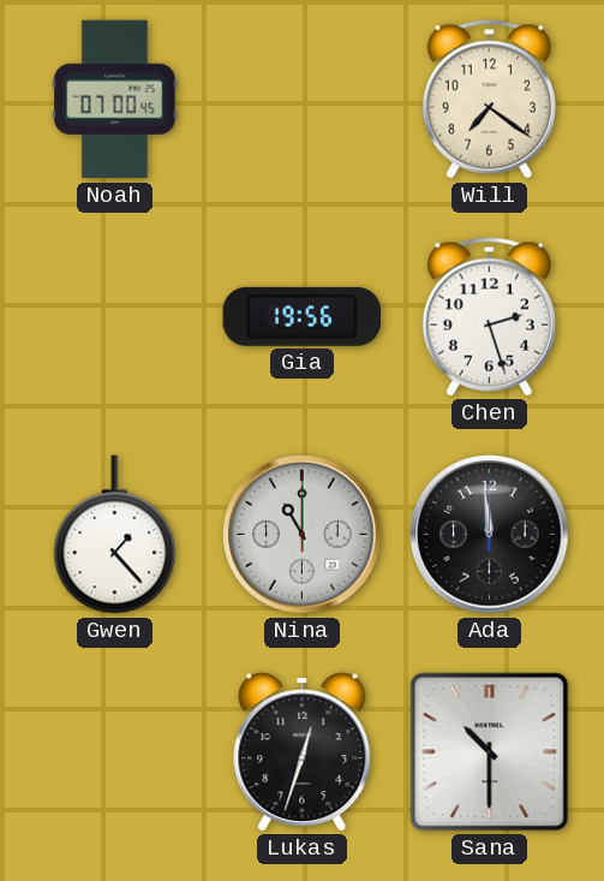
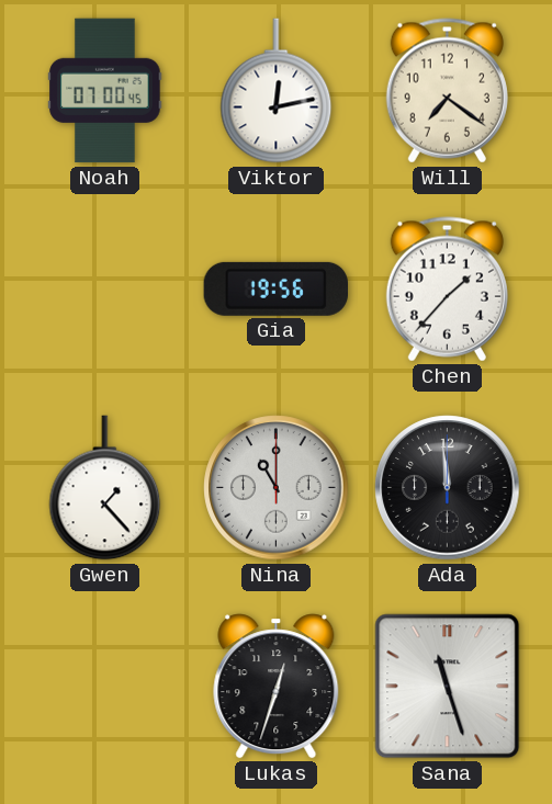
Viktor: none -> 12:13 (277, 91)
Chen: 2:27 -> 1:37 (447, 290)
Sana: 10:30 -> 11:27 (448, 687)
